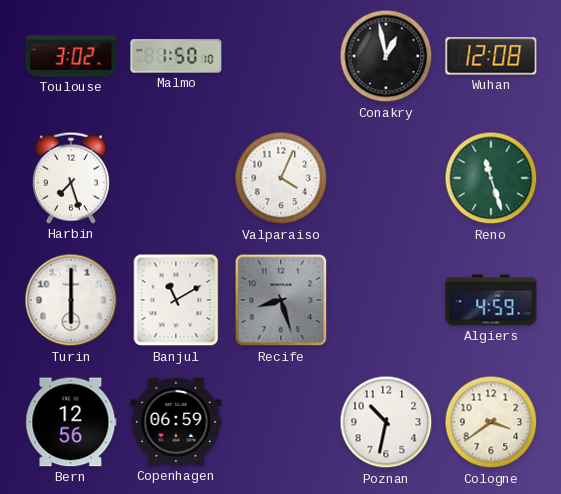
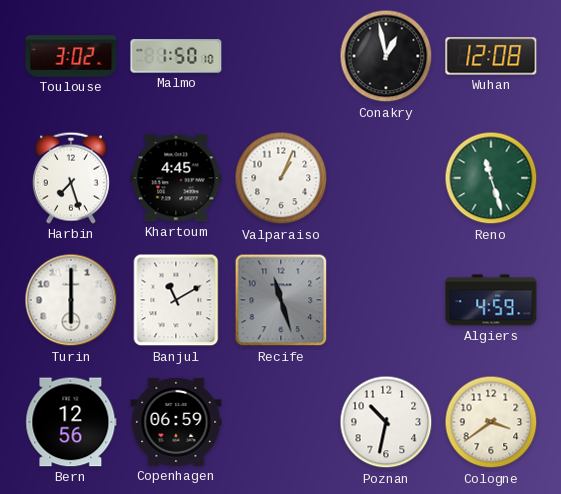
Khartoum: none -> 4:45 (176, 178)
Valparaiso: 4:04 -> 1:04 (281, 178)
Recife: 8:27 -> 11:27 (281, 300)
